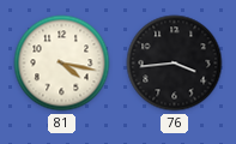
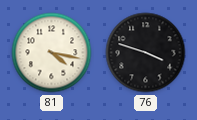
76: 3:44 -> 3:48 (146, 53)
